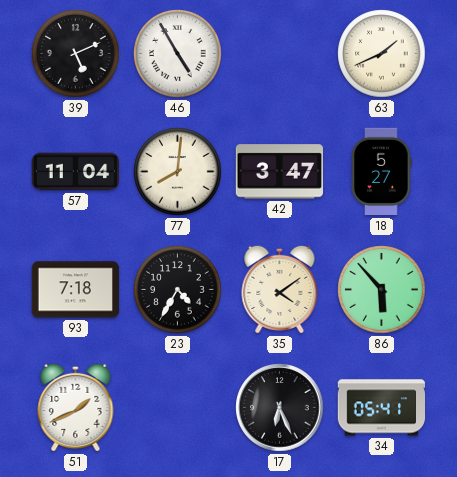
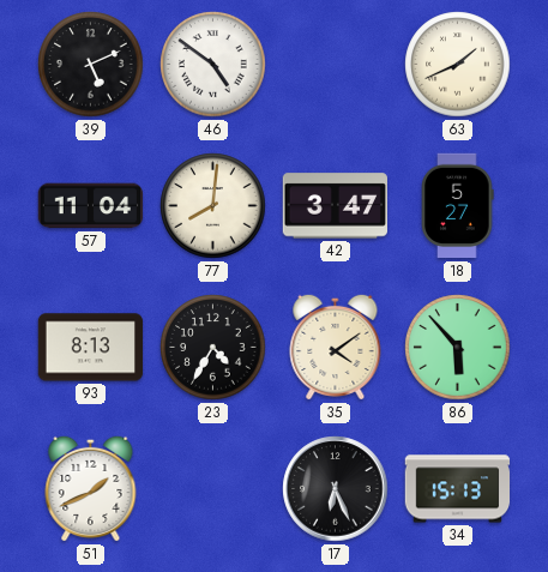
46: 4:55 -> 4:51 (213, 65)
93: 7:18 -> 8:13 (91, 348)
34: 05:41 -> 15:13 (458, 489)
